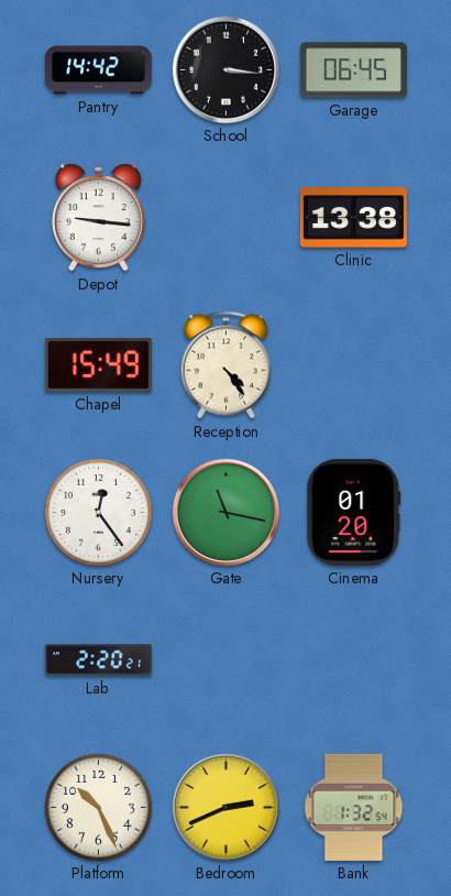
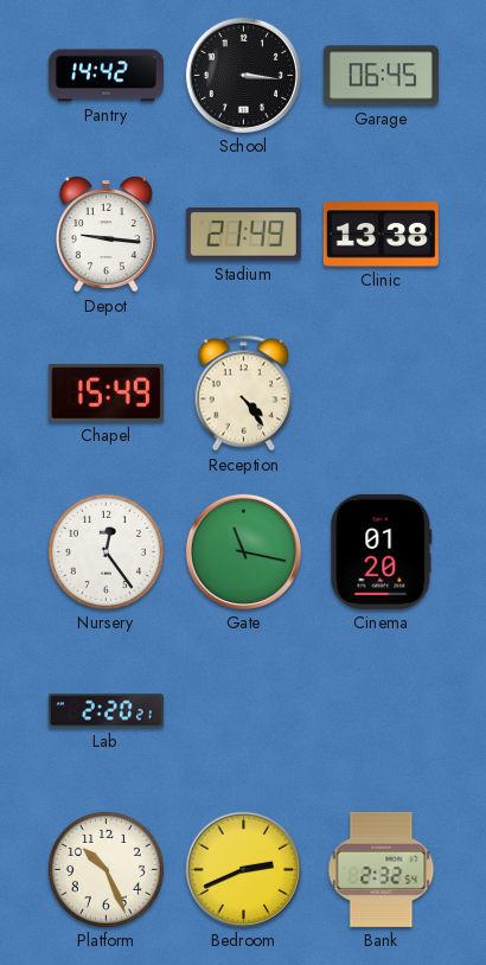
Stadium: none -> 21:49 (243, 234)
Bank: 1:32 -> 2:32 (382, 869)
